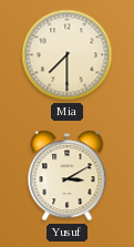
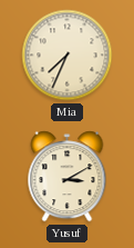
Mia: 7:30 -> 7:34 (68, 56)
